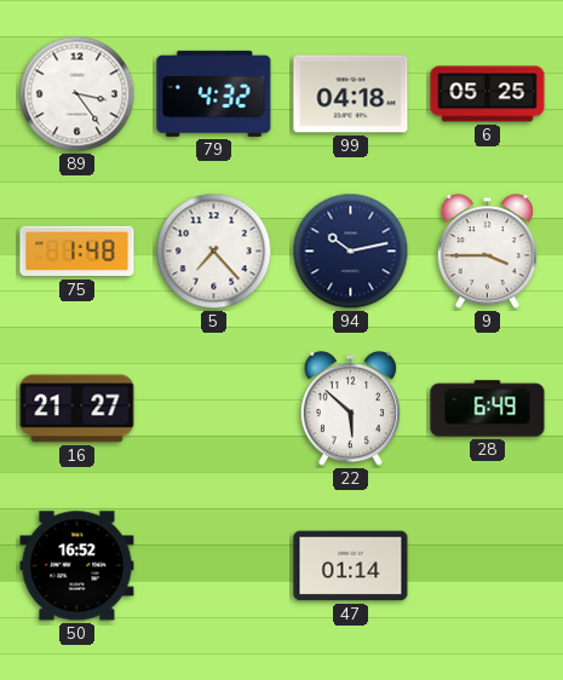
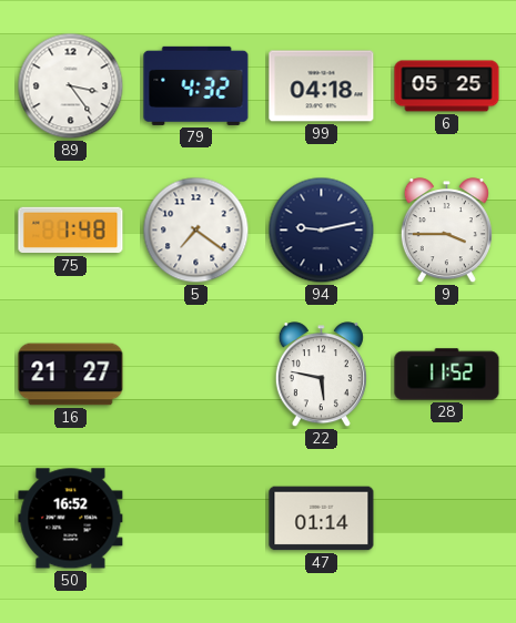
5: 7:23 -> 7:21 (196, 231)
94: 10:13 -> 9:13 (322, 231)
22: 5:52 -> 5:47 (321, 375)
28: 6:49 -> 11:52 (447, 375)
